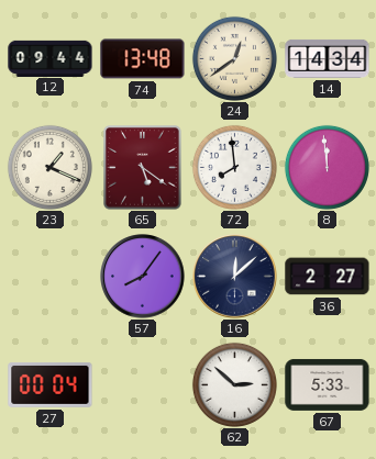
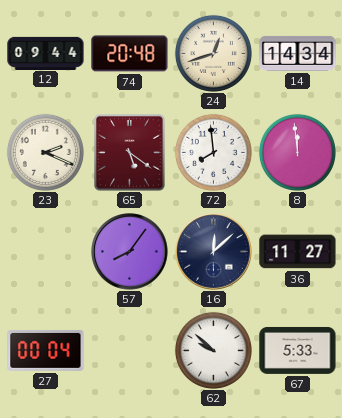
74: 13:48 -> 20:48 (130, 54)
24: 12:39 -> 12:42 (213, 53)
23: 1:19 -> 2:19 (45, 152)
36: 2:27 -> 11:27 (298, 252)
62: 2:52 -> 9:52 (213, 350)
